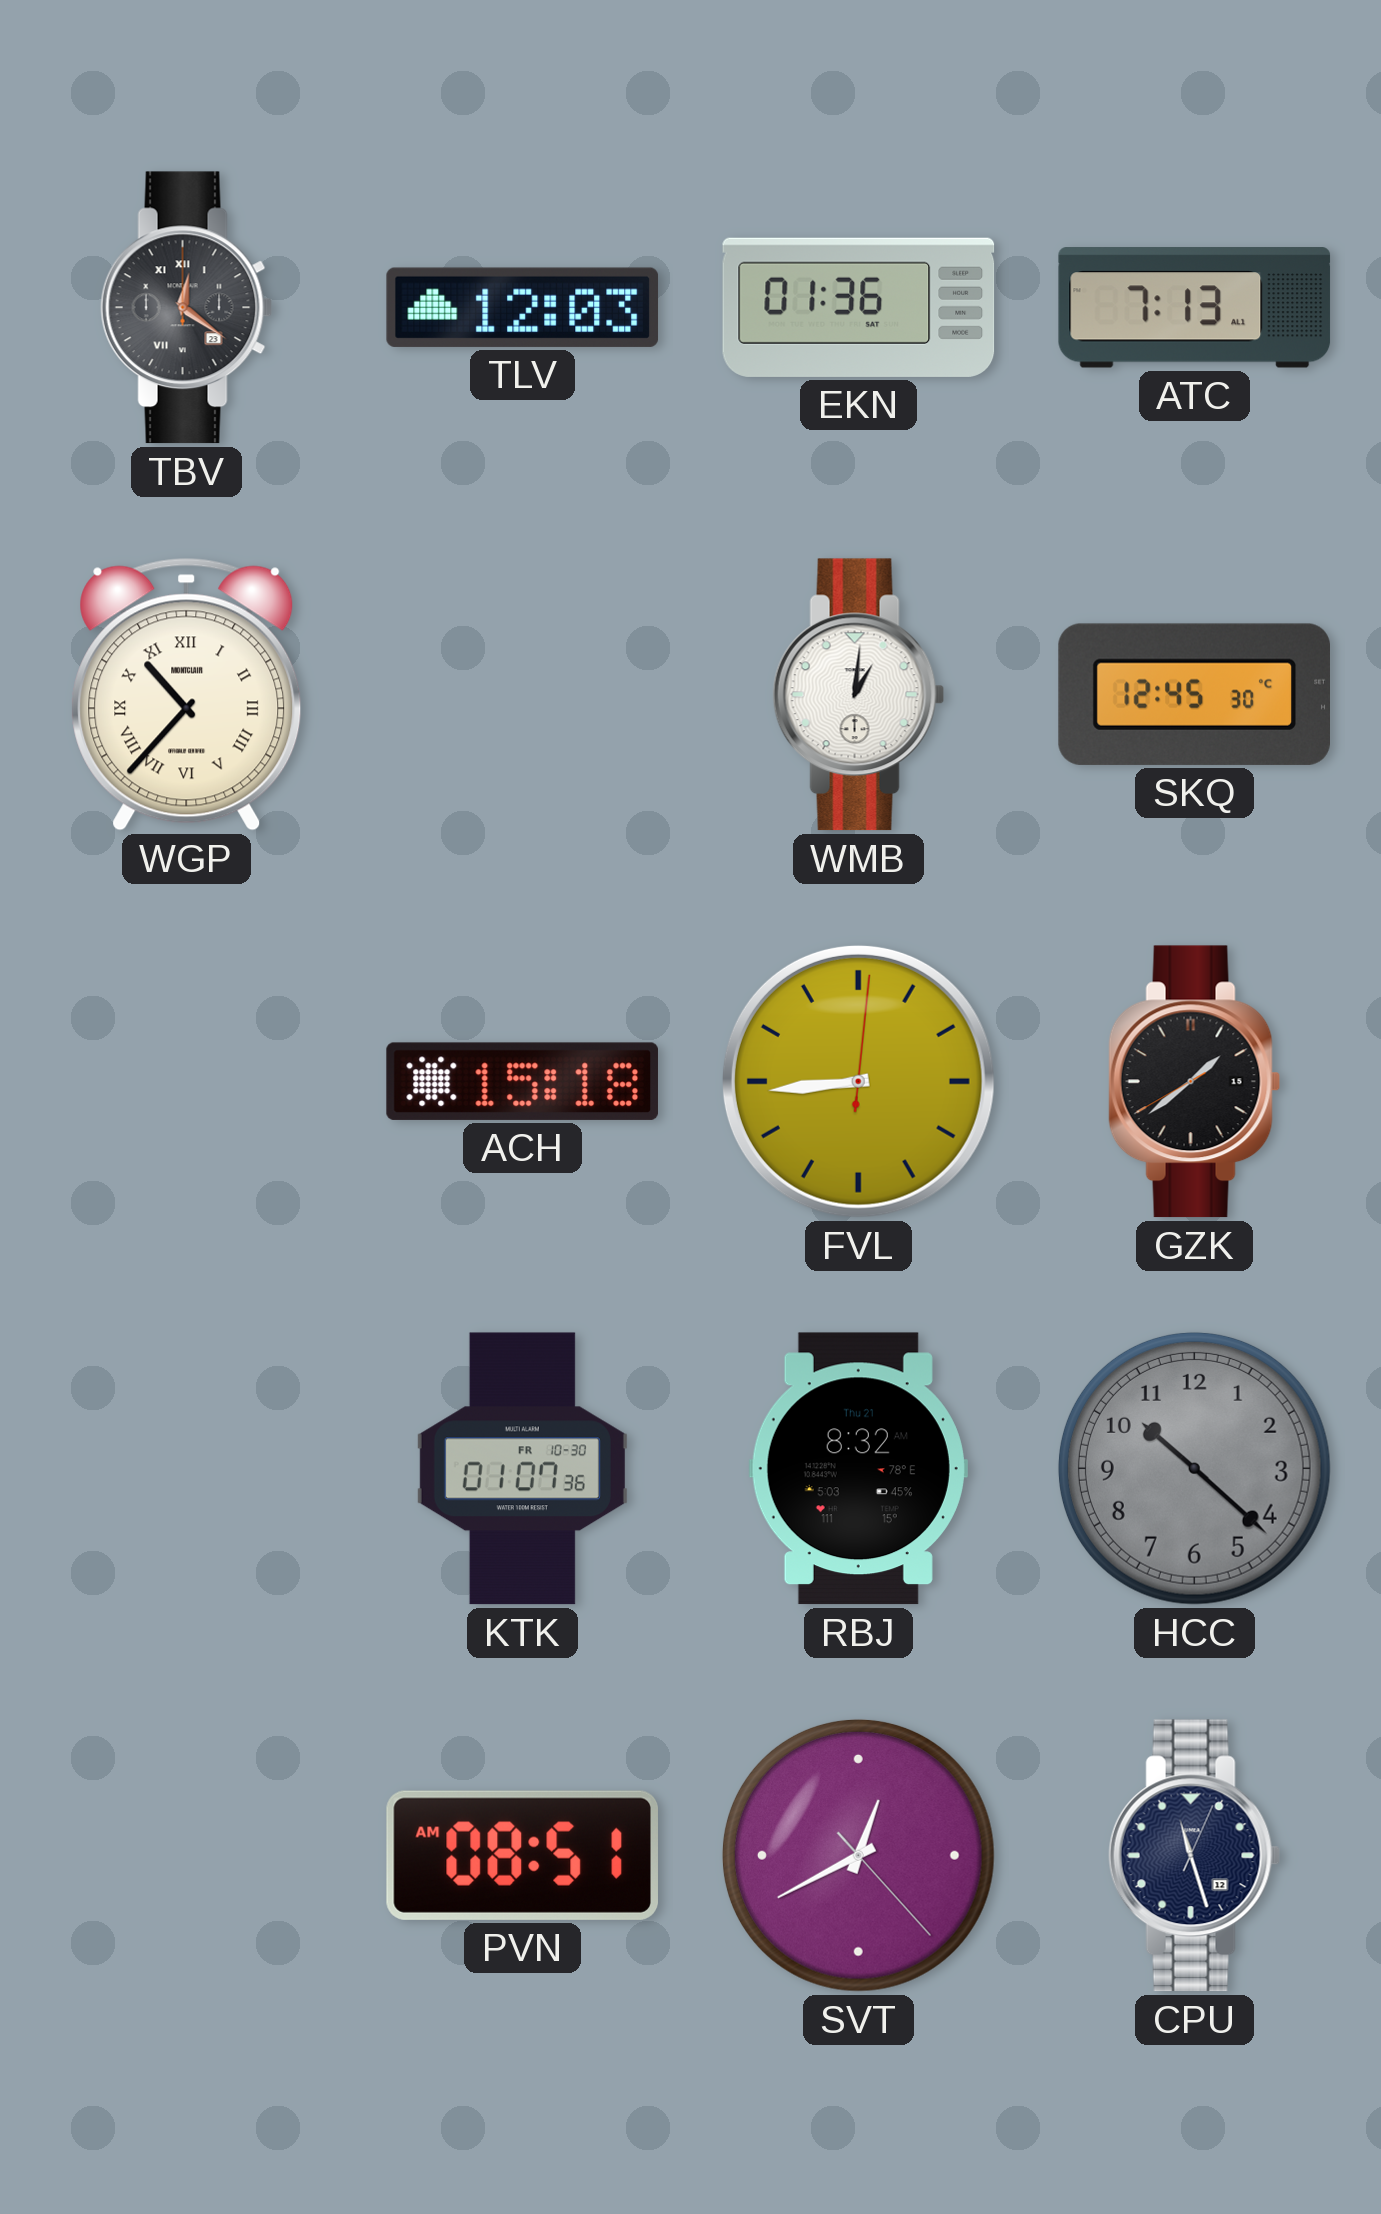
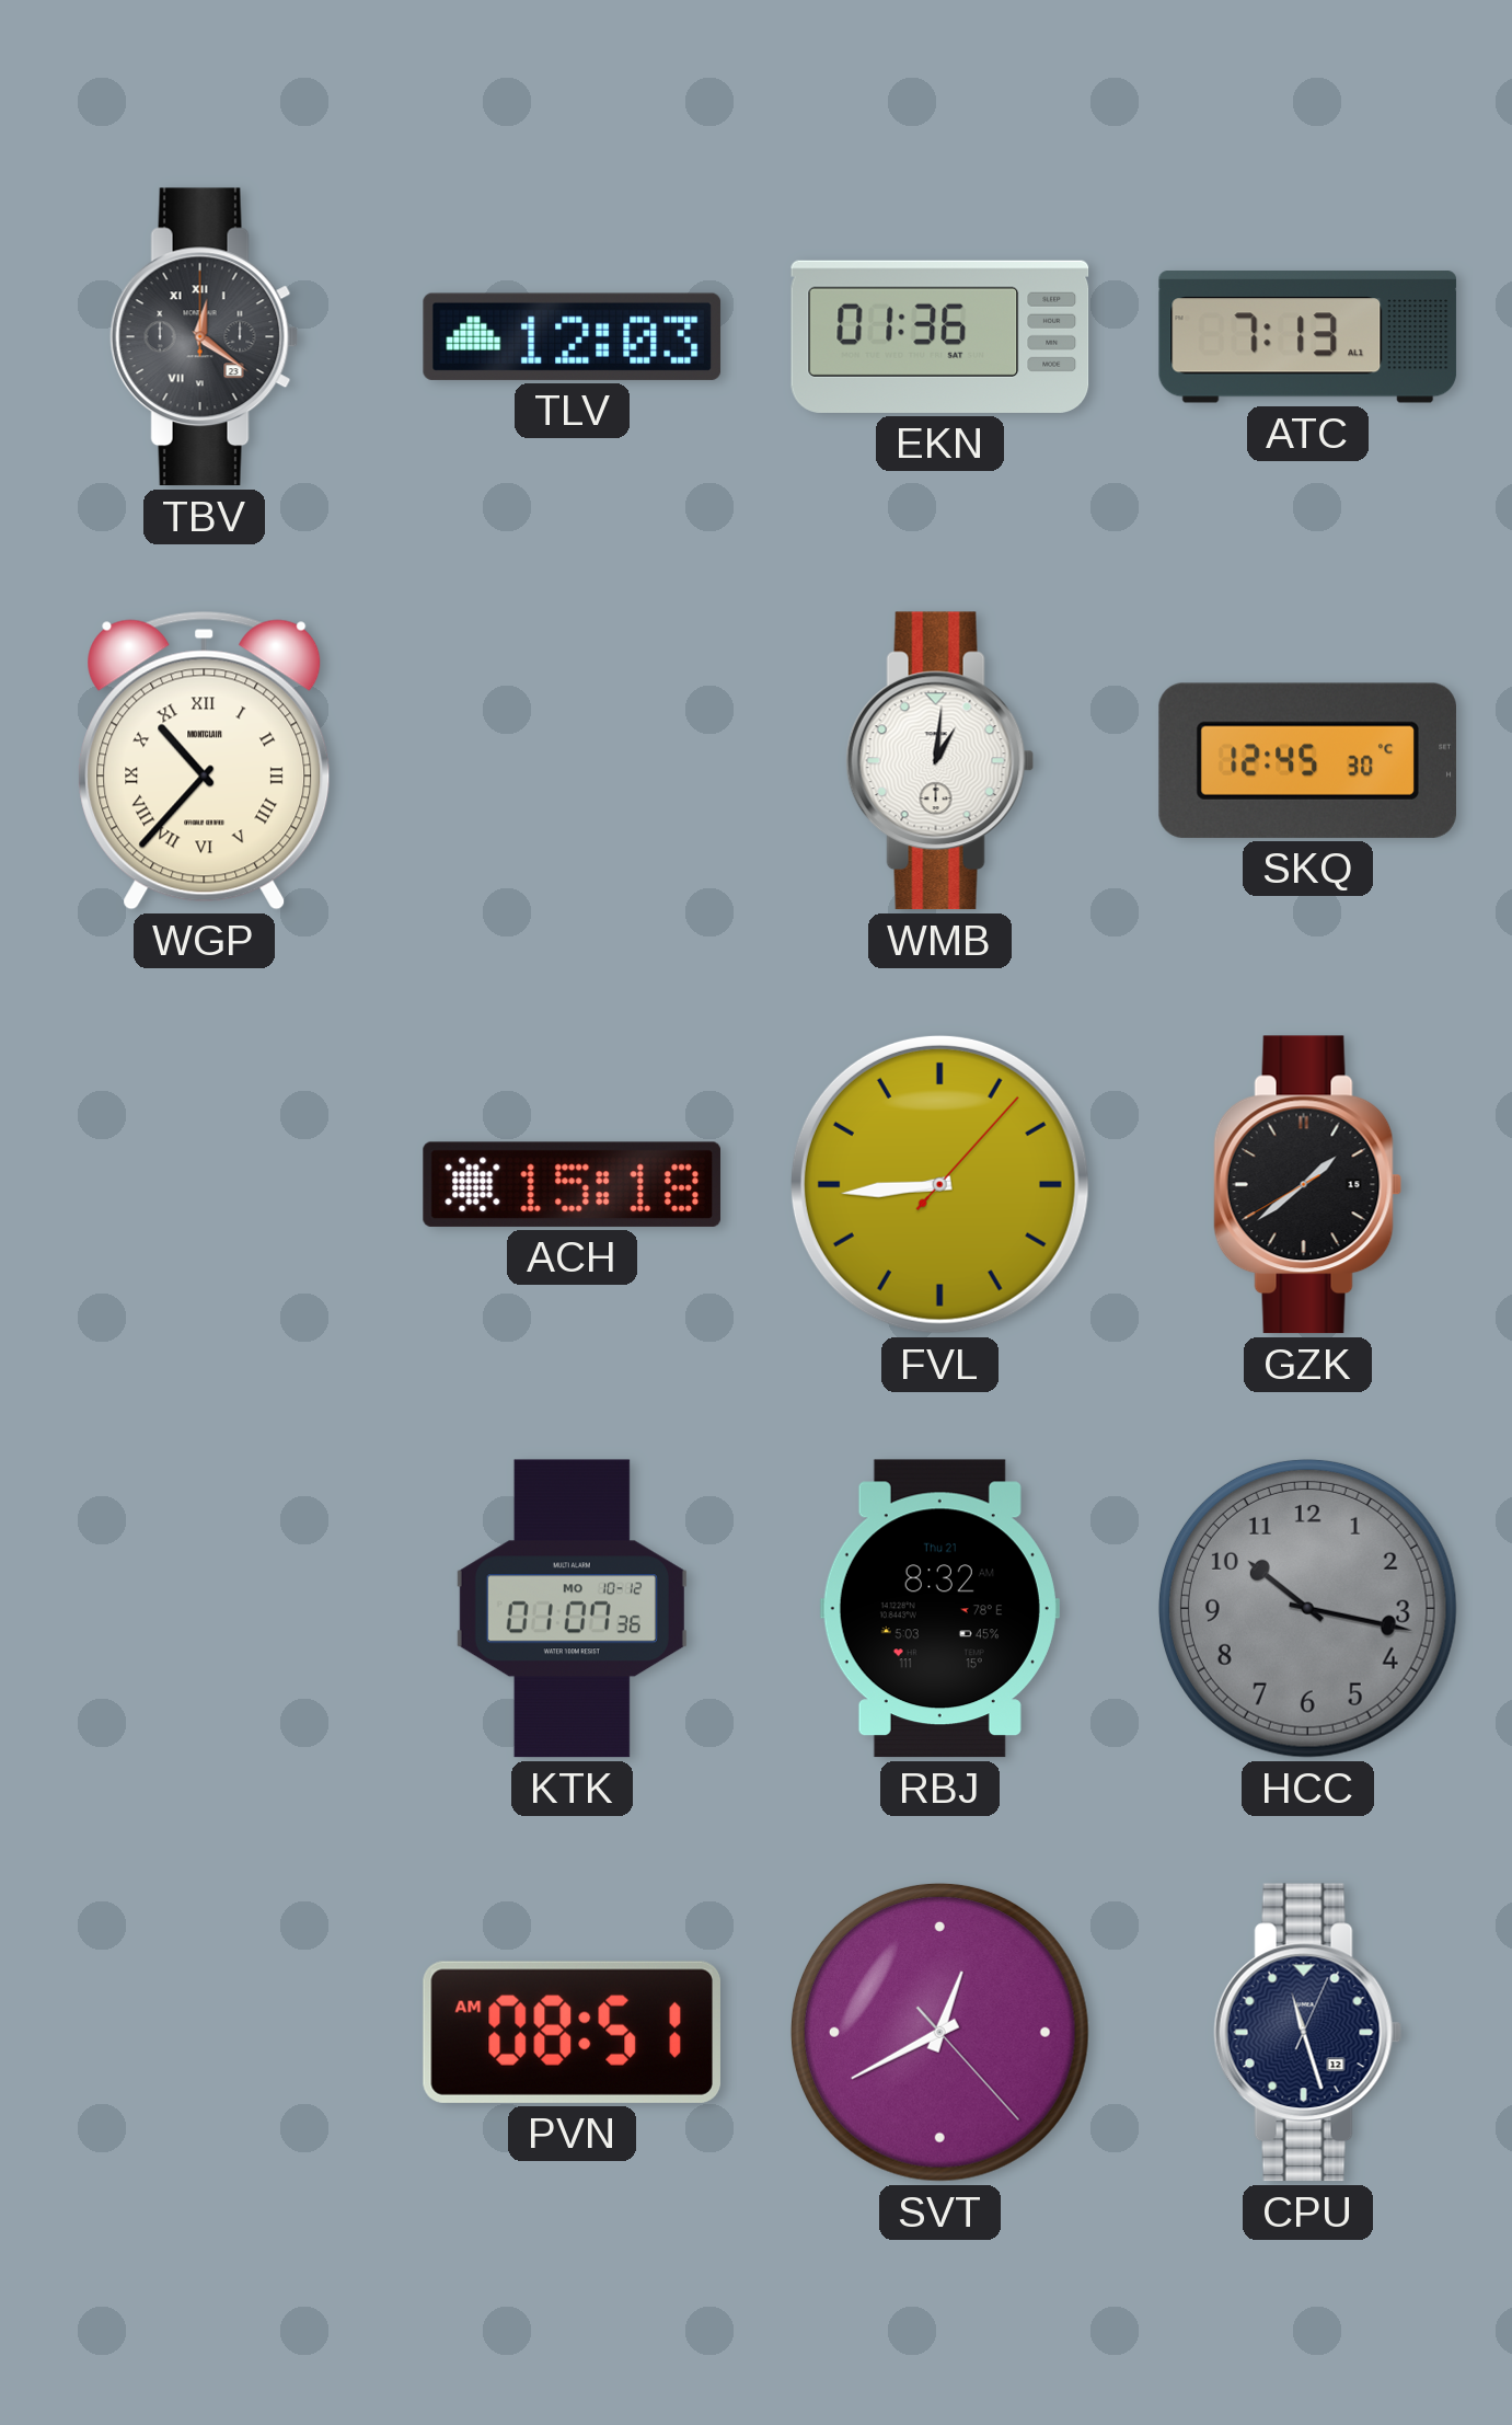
FVL: 8:44:01 -> 8:44:07 (939, 1184)
KTK date: FR 10-30 -> MO 10-12 (572, 1609)
HCC: 10:22 -> 10:17 (1307, 1608)
